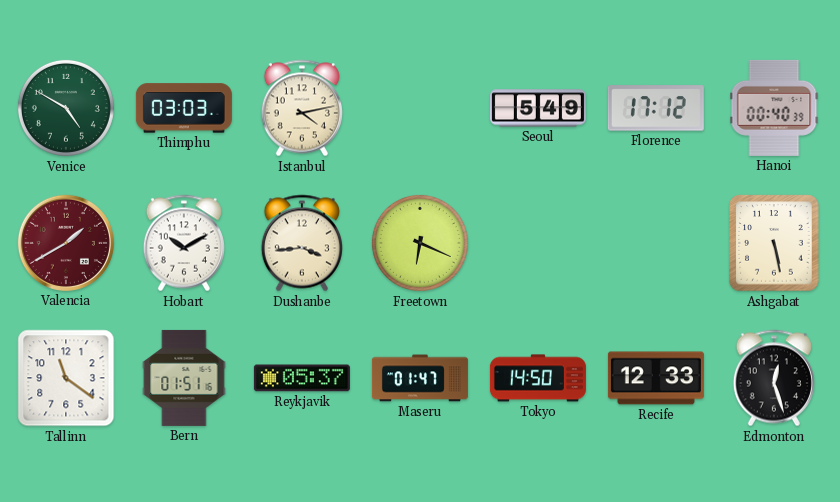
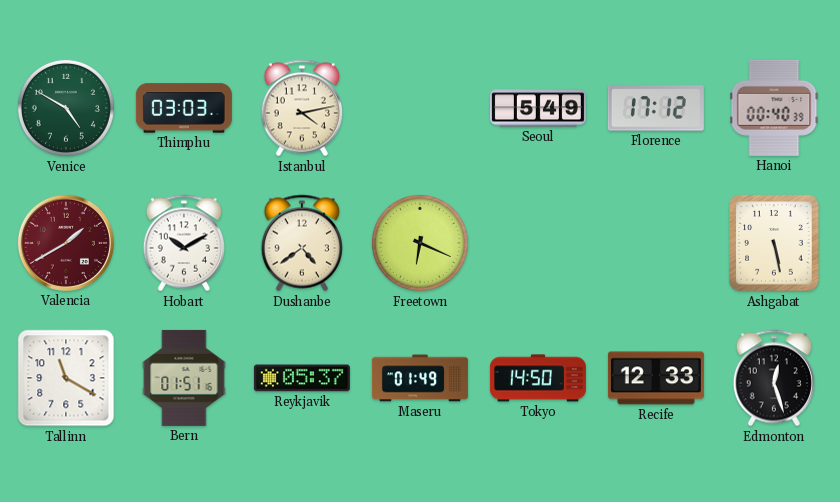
Dushanbe: 3:44 -> 4:39 (302, 243)
Tallinn: 11:21 -> 11:20 (66, 378)
Maseru: 01:47 -> 01:49 (420, 378)
